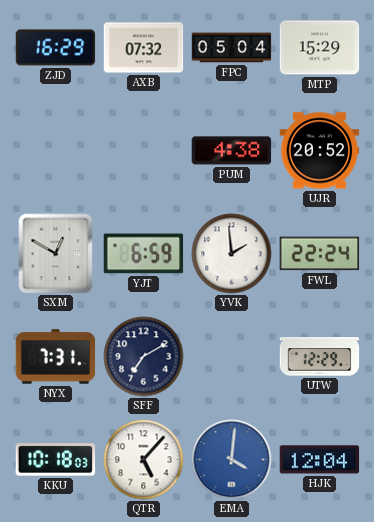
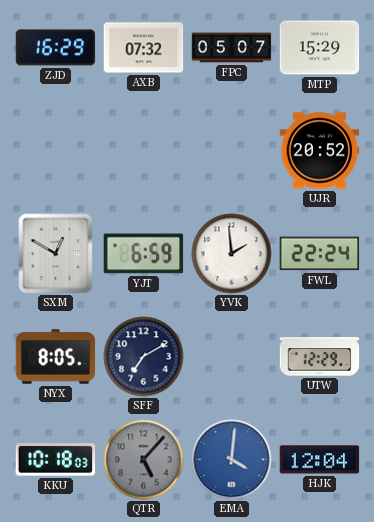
FPC: 05:04 -> 05:07 (232, 48)
PUM: 4:38 -> none (232, 151)
NYX: 7:31 -> 8:05 (56, 357)
QTR dial: white -> grey (144, 460)
